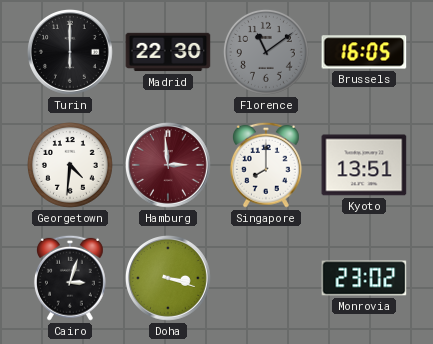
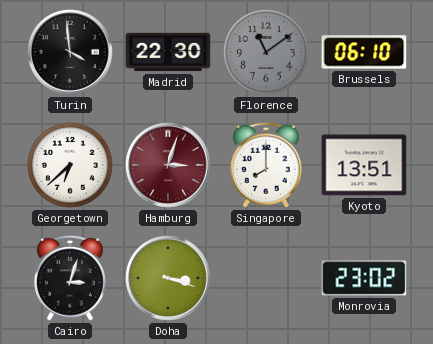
Turin: 6:00 -> 3:59 (71, 53)
Brussels: 16:05 -> 06:10 (364, 52)
Georgetown: 4:31 -> 6:38 (70, 165)
Hamburg: 2:59 -> 3:03 (169, 166)
